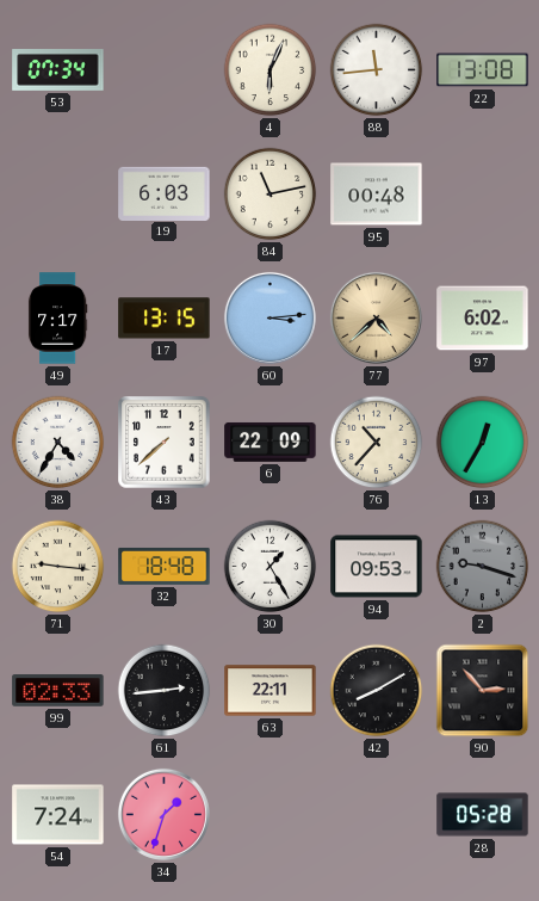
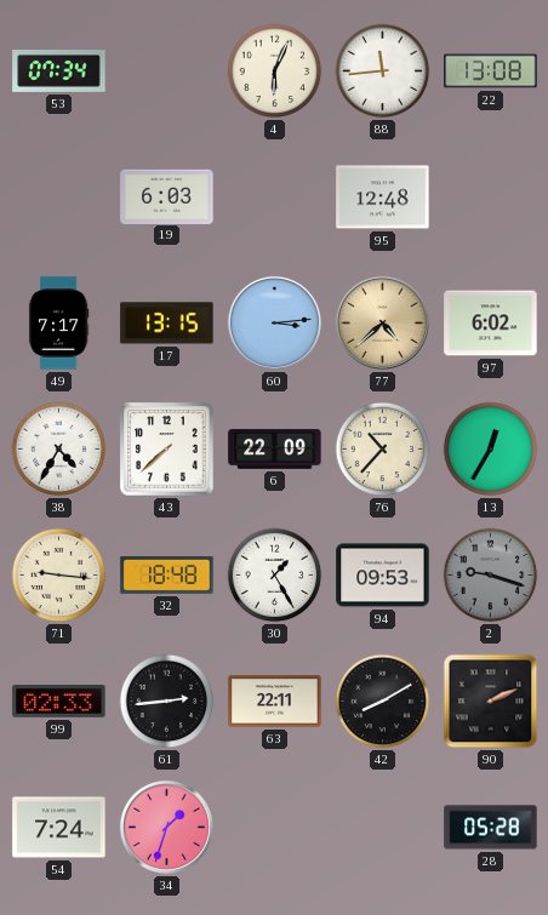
84: 11:13 -> none (271, 195)
95: 00:48 -> 12:48 (383, 198)
90: 2:53 -> 2:11 (491, 702)
